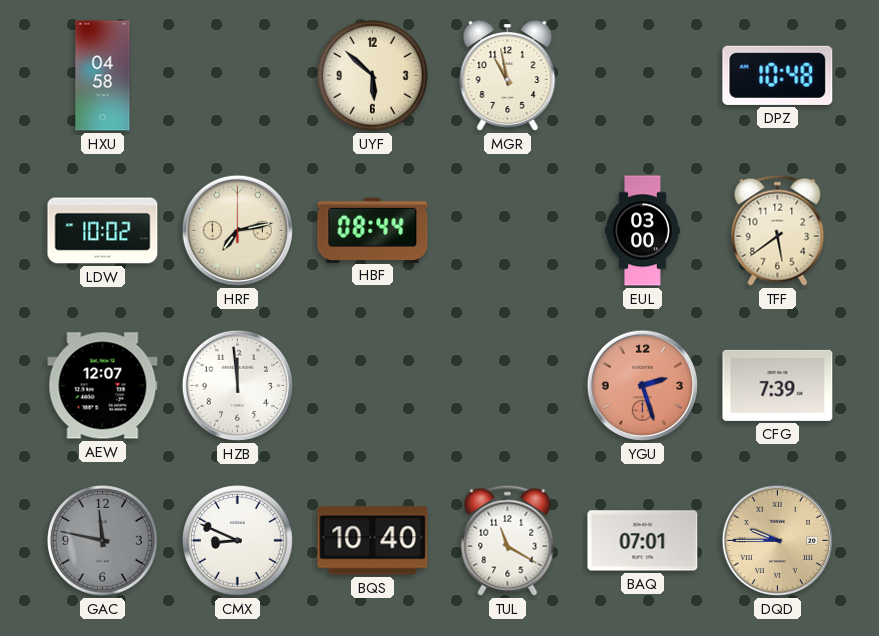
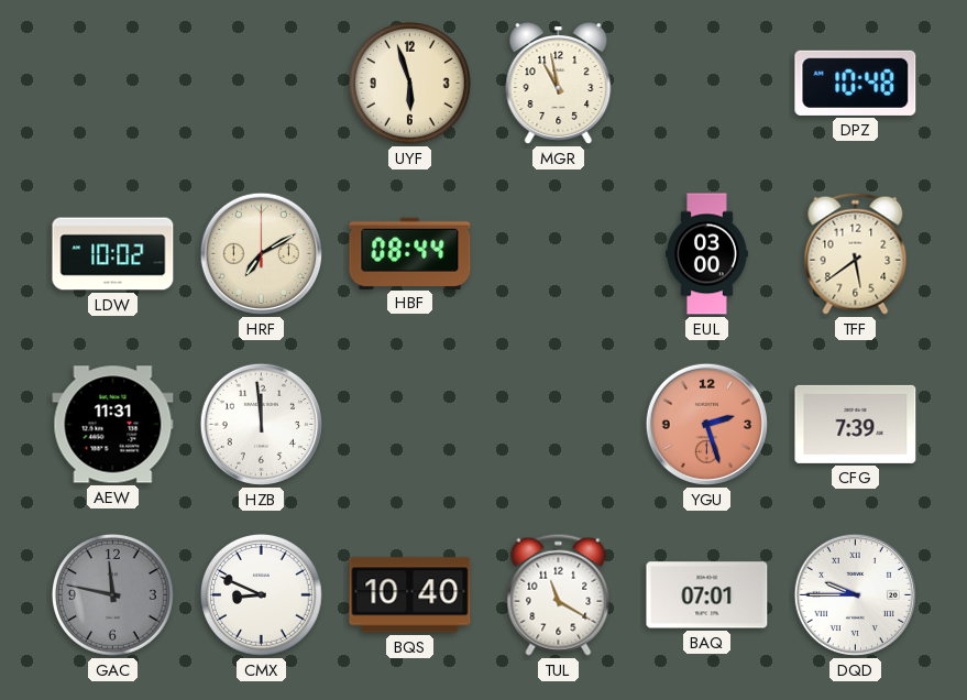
HXU: 04:58 -> none (103, 76)
UYF: 5:52 -> 5:57 (410, 84)
HRF: 7:13 -> 7:10 (261, 253)
AEW: 12:07 -> 11:31 (113, 425)
DQD dial: champagne -> white (855, 594)
